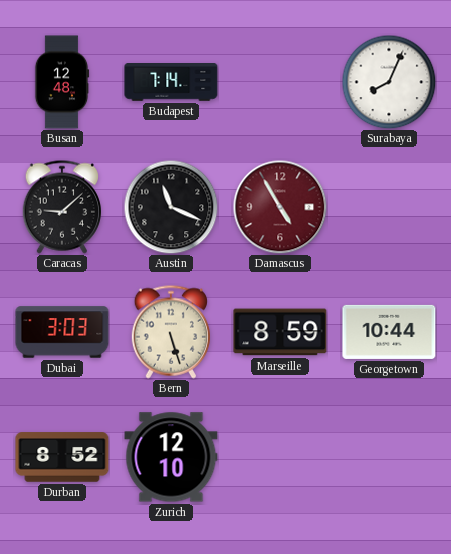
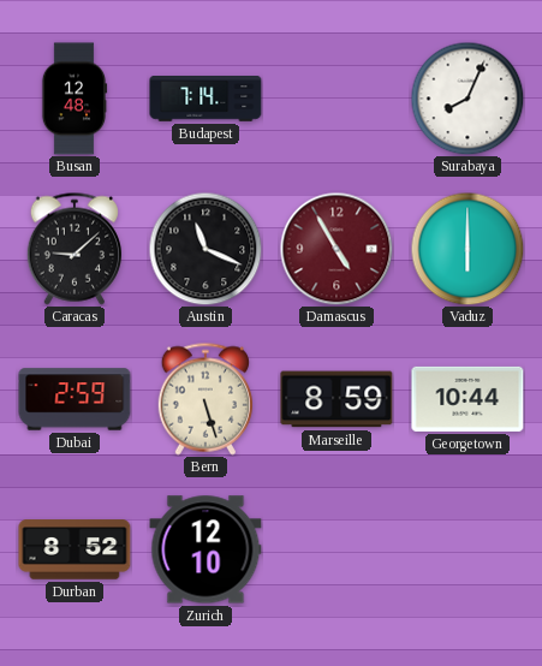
Vaduz: none -> 6:00 (467, 249)
Dubai: 3:03 -> 2:59 (75, 399)
